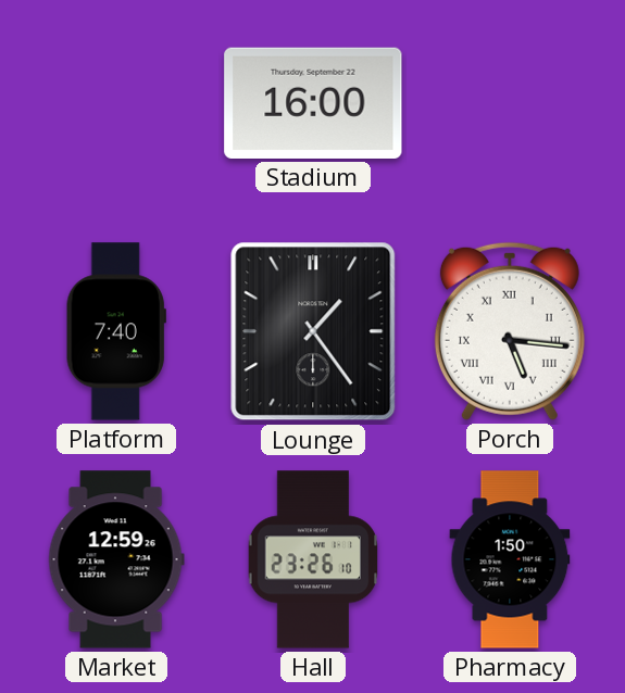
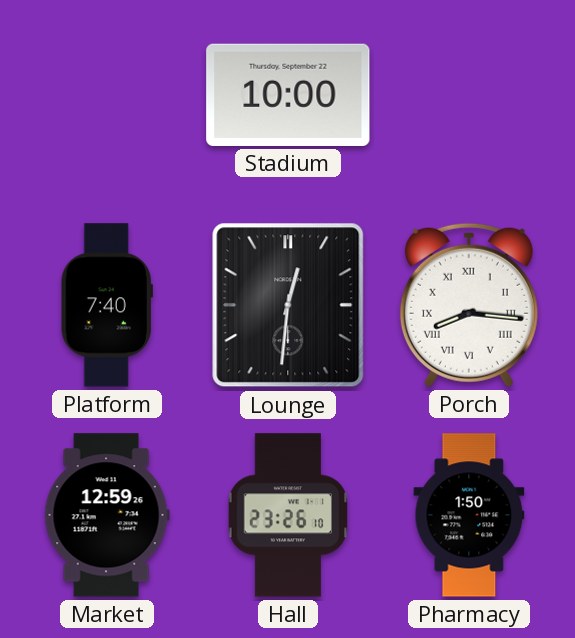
Stadium: 16:00 -> 10:00 (288, 95)
Lounge: 1:24 -> 12:31 (288, 305)
Porch: 5:16 -> 8:16 (469, 305)
